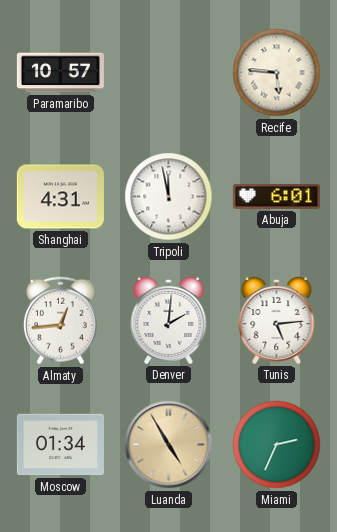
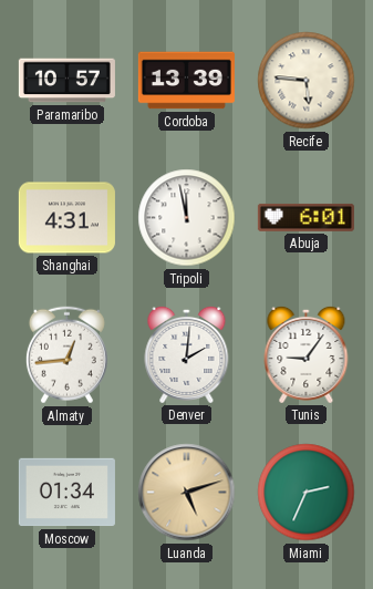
Cordoba: none -> 13:39 (186, 81)
Tunis: 5:14 -> 9:06 (307, 354)
Luanda: 4:55 -> 5:12 (187, 493)
